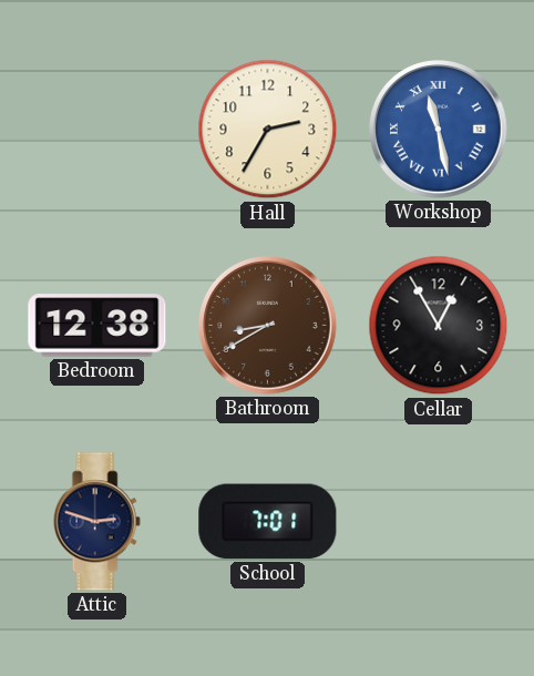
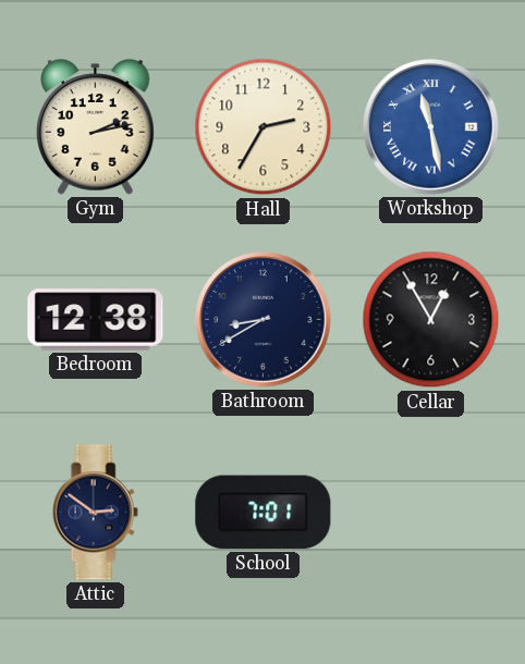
Gym: none -> 2:13 (96, 127)
Bathroom dial: brown -> navy (264, 320)
Attic: 2:48 -> 2:51 (95, 513)
